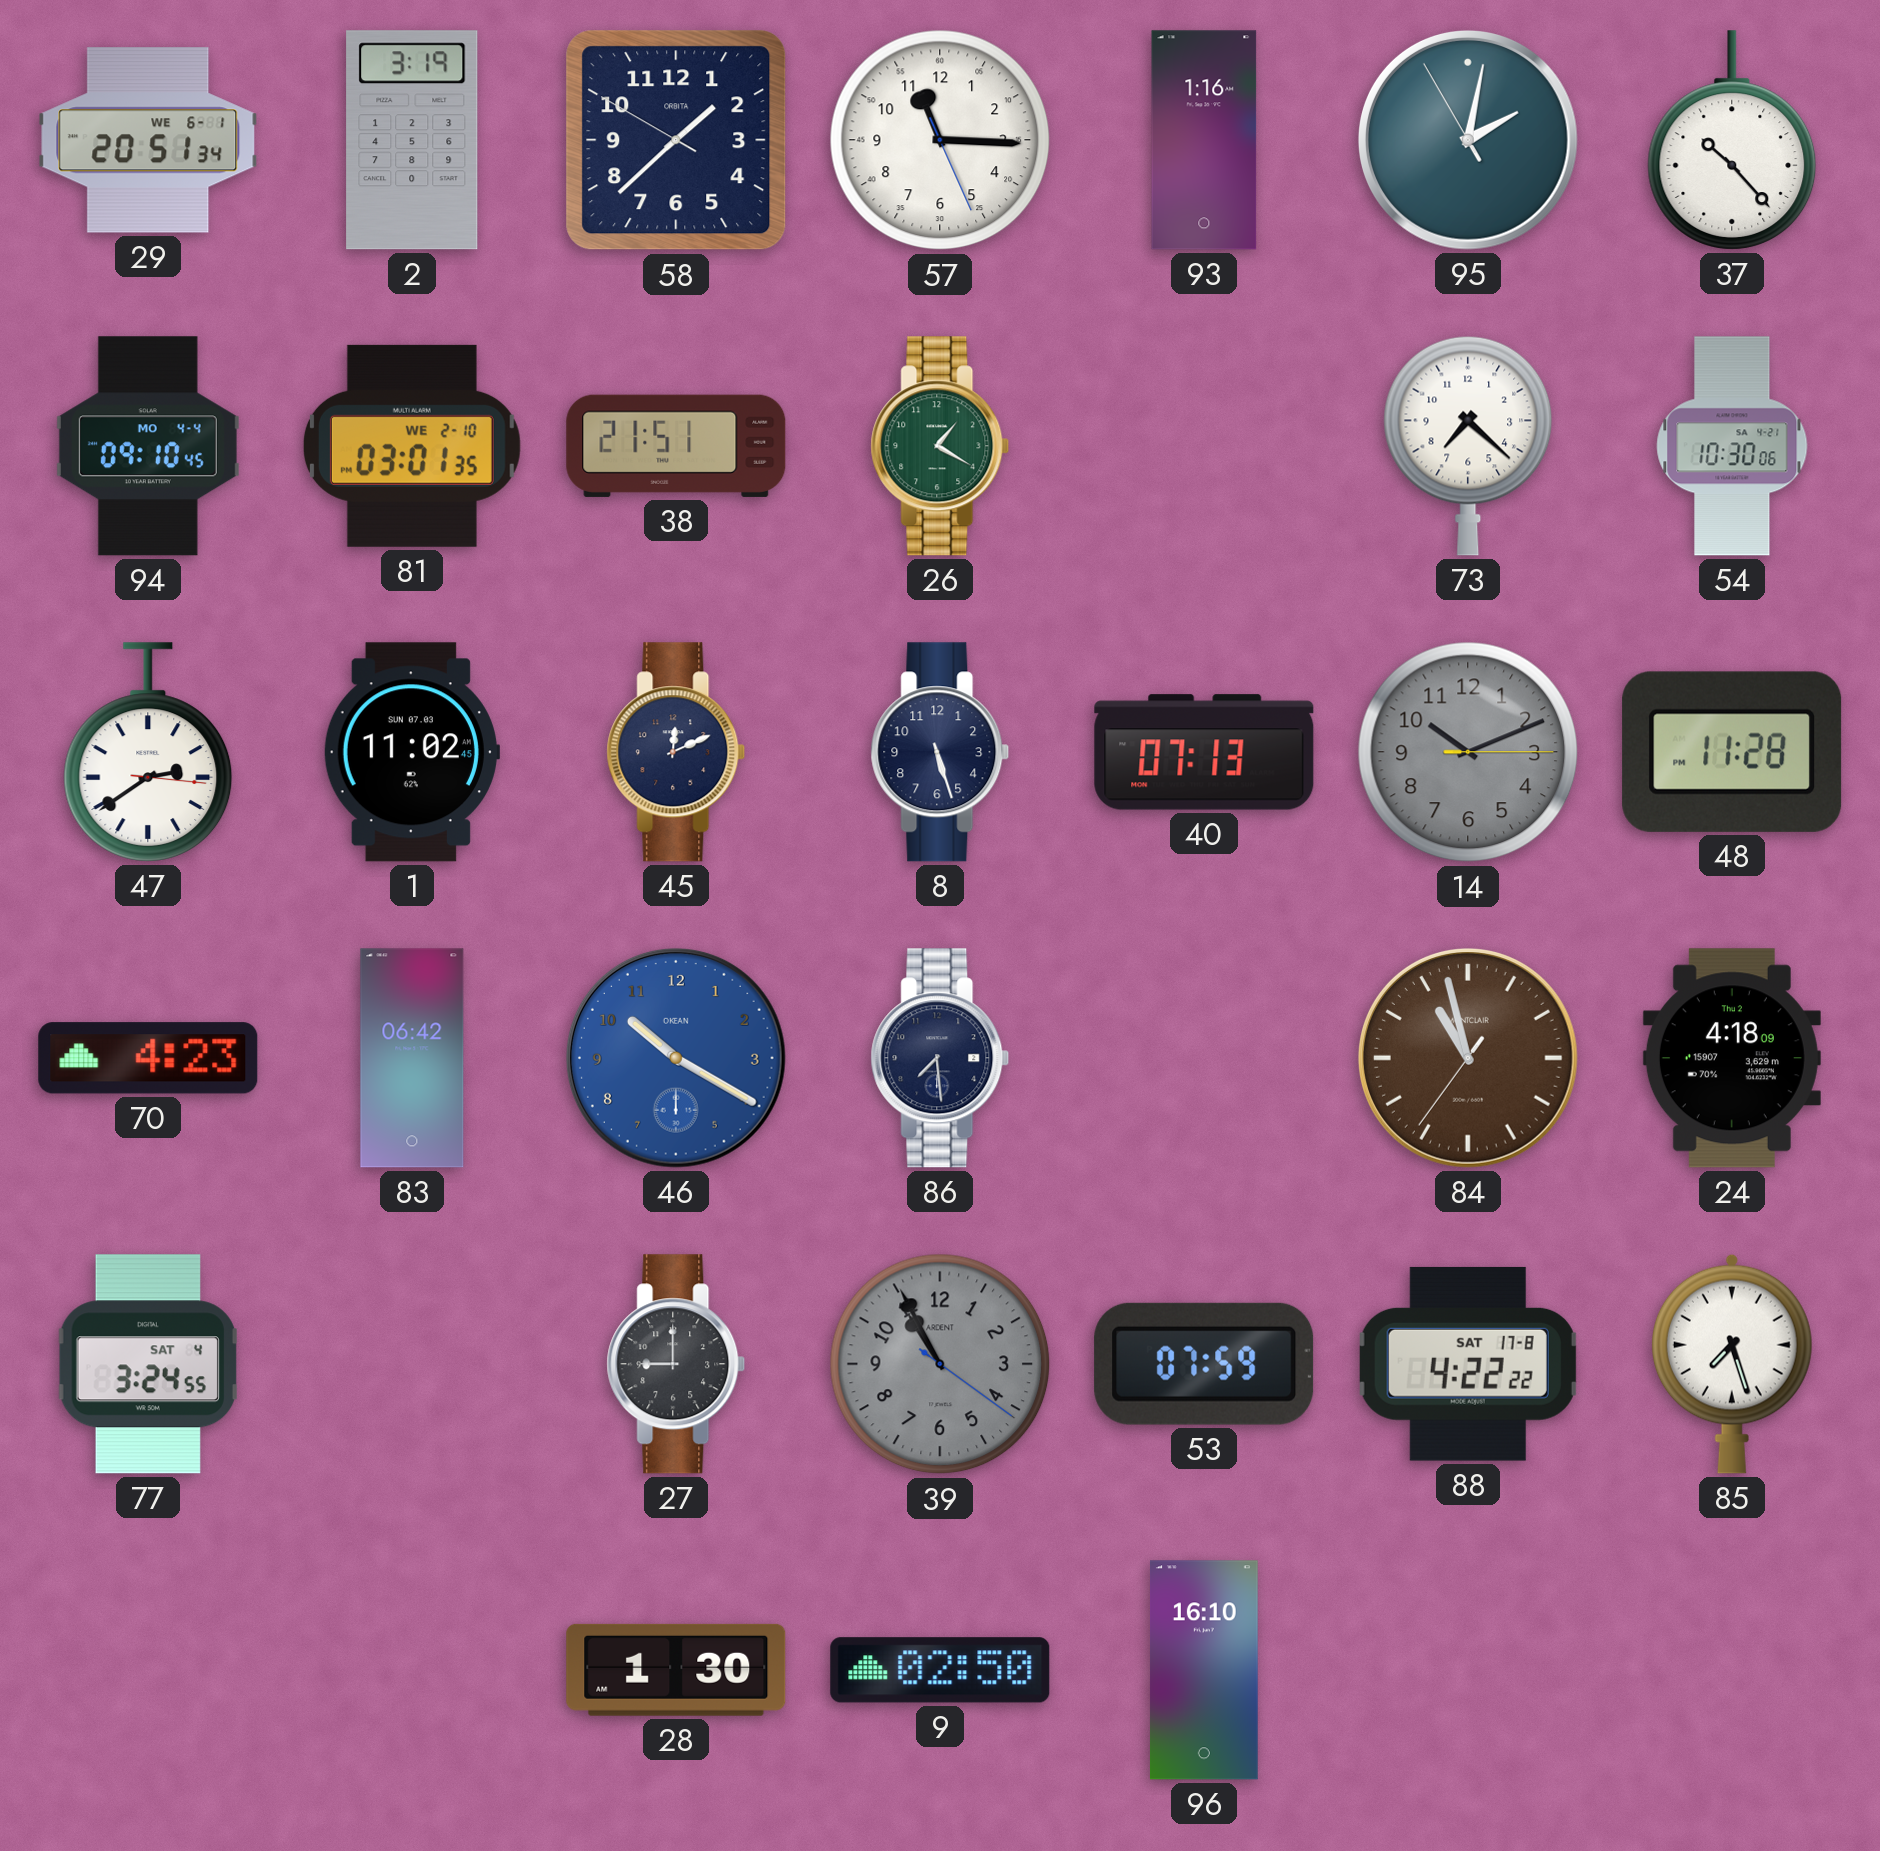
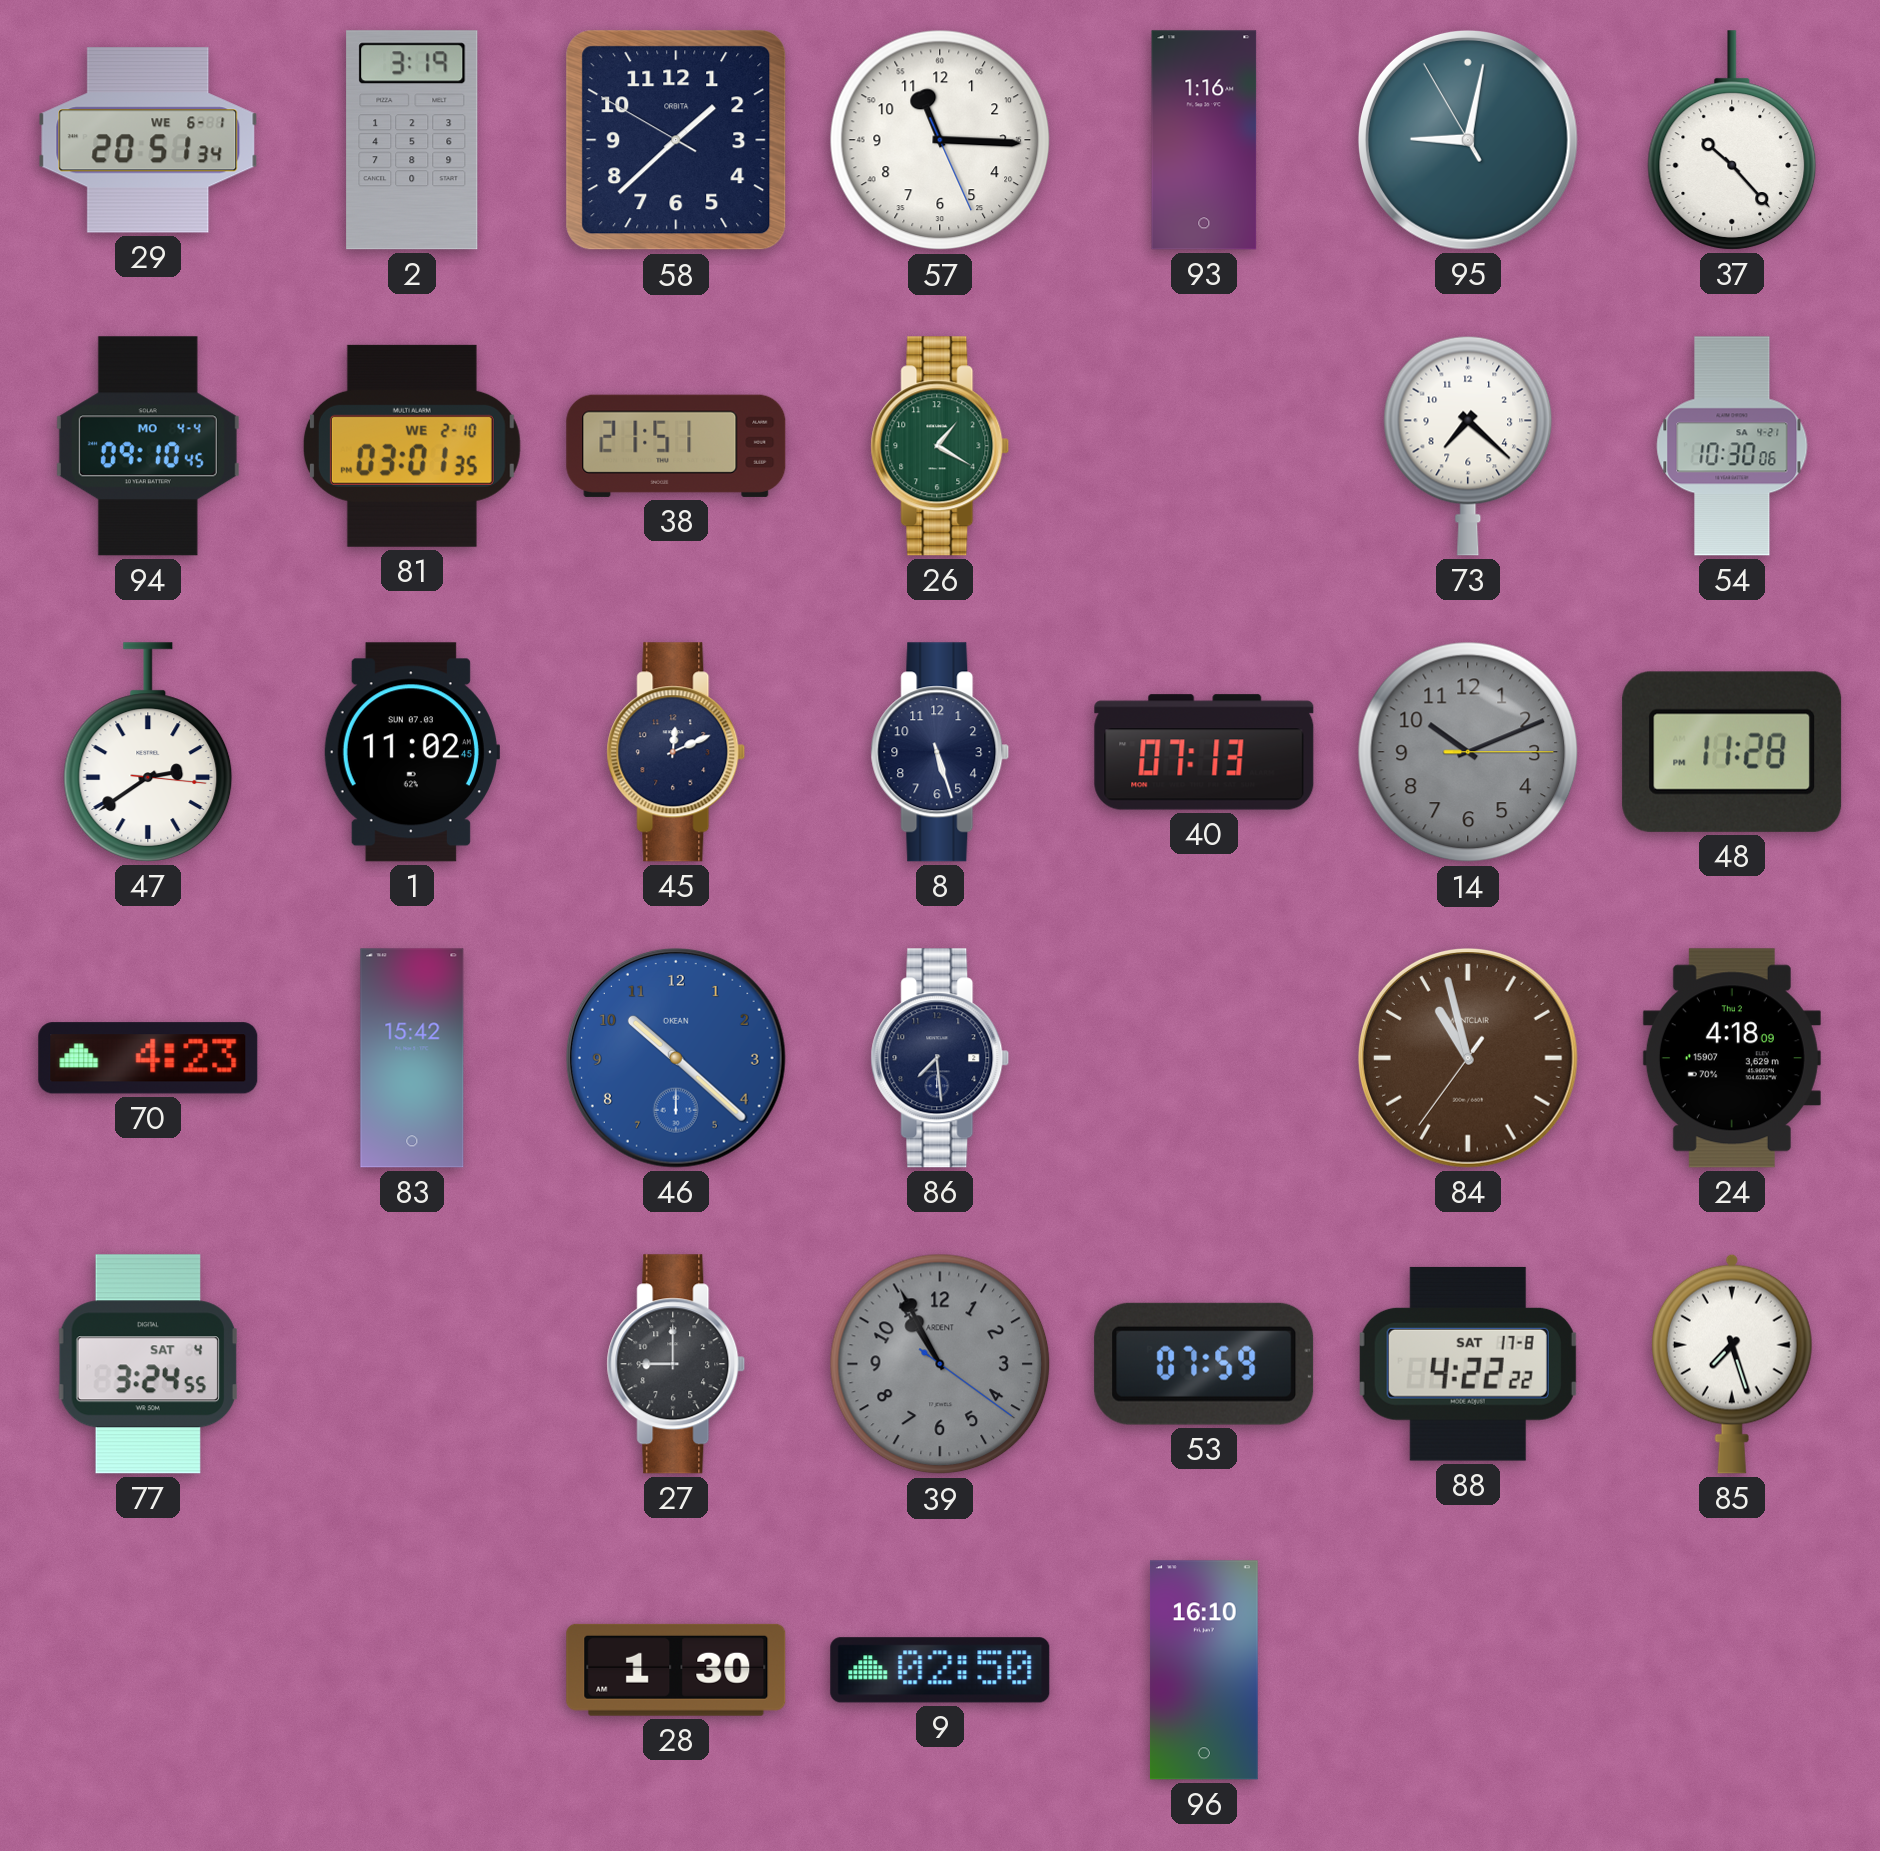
95: 2:01 -> 9:01 (1468, 140)
83: 06:42 -> 15:42 (412, 1058)
46: 10:20 -> 10:22 (676, 1058)
